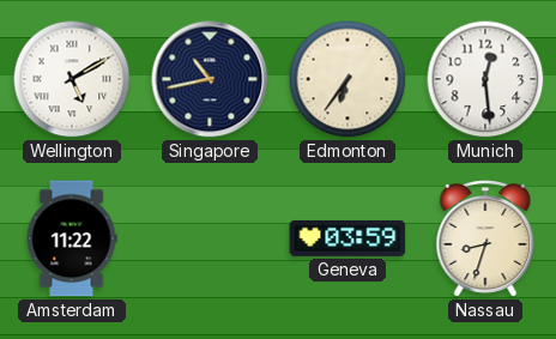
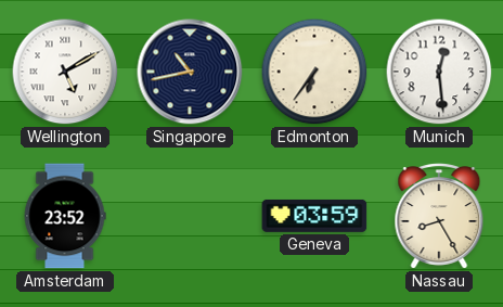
Amsterdam: 11:22 -> 23:52 (65, 216)
Nassau: 8:33 -> 8:25 (439, 217)
